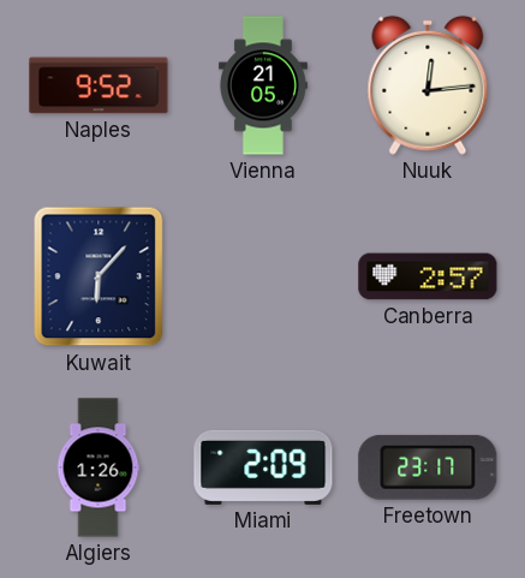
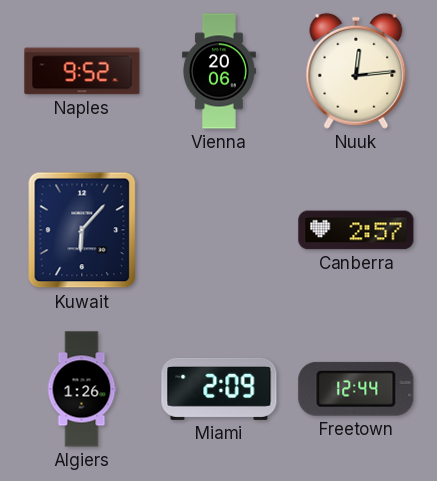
Vienna: 21:05 -> 20:06 (219, 71)
Freetown: 23:17 -> 12:44 (356, 389)
